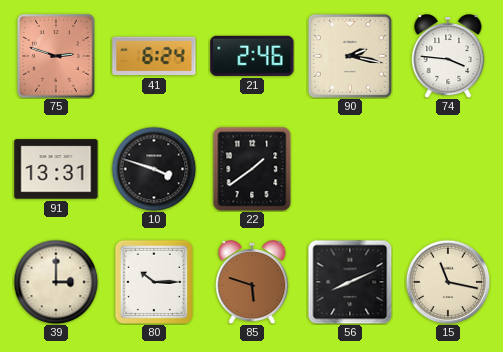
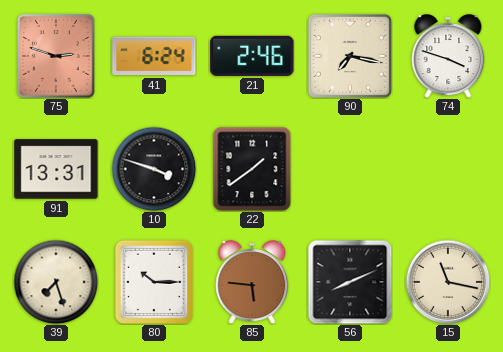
90: 2:17 -> 7:17 (350, 56)
74: 3:46 -> 3:48 (448, 56)
39: 3:00 -> 7:27 (56, 282)
85: 5:48 -> 5:46 (252, 282)
